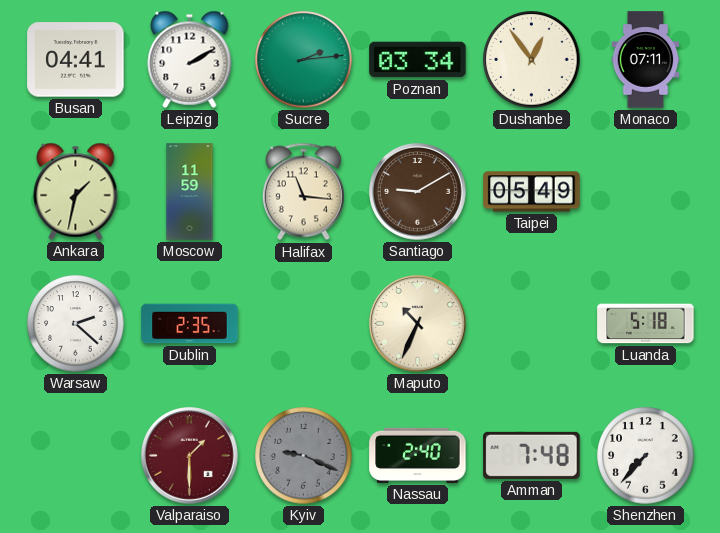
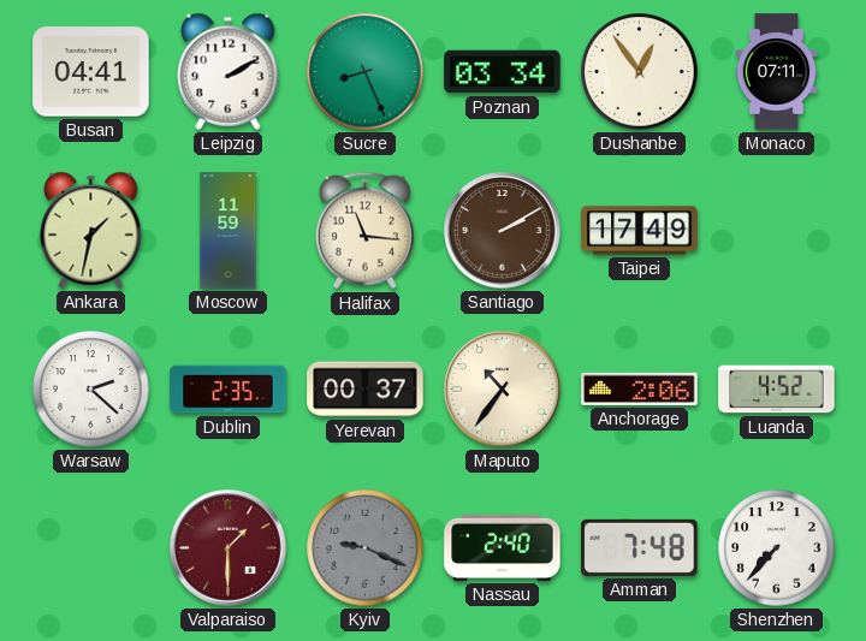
Sucre: 2:14 -> 8:26 (366, 72)
Santiago: 9:10 -> 2:10 (503, 231)
Taipei: 05:49 -> 17:49 (640, 231)
Yerevan: none -> 00:37 (366, 390)
Maputo: 10:34 -> 10:36 (503, 390)
Anchorage: none -> 2:06 (640, 388)
Luanda: 5:18 -> 4:52 (777, 390)
